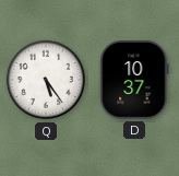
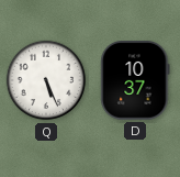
Q: 5:24 -> 5:26 (46, 80)
